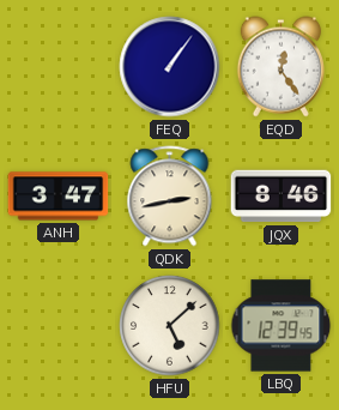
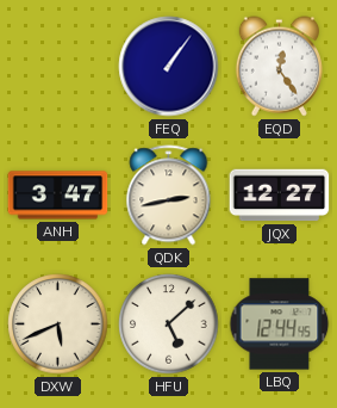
JQX: 8:46 -> 12:27 (280, 196)
DXW: none -> 5:41 (58, 324)
LBQ: 12:39 -> 12:44 (280, 324)
